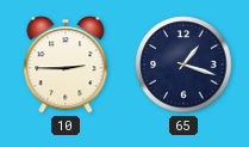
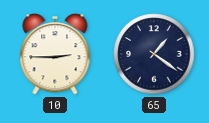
65: 1:18 -> 1:21 (154, 54)
